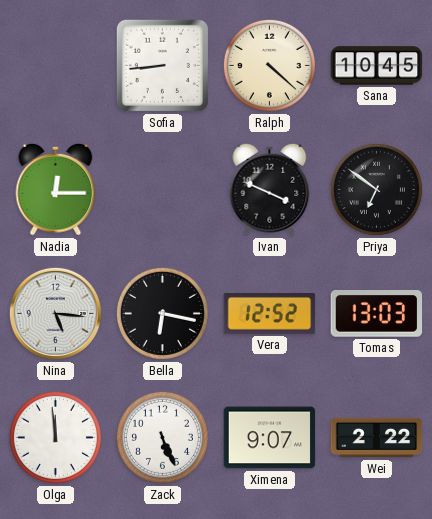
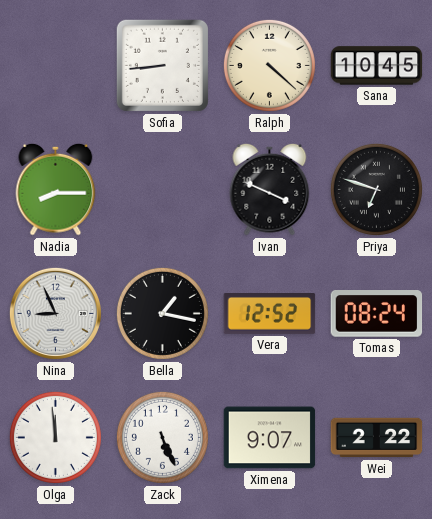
Nadia: 12:15 -> 8:15 (56, 189)
Priya: 6:51 -> 6:48 (376, 189)
Nina: 5:16 -> 8:56 (55, 313)
Bella: 6:17 -> 1:17 (162, 313)
Tomas: 13:03 -> 08:24 (377, 314)
